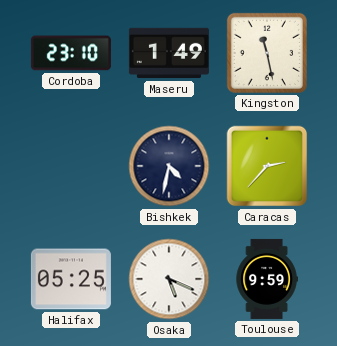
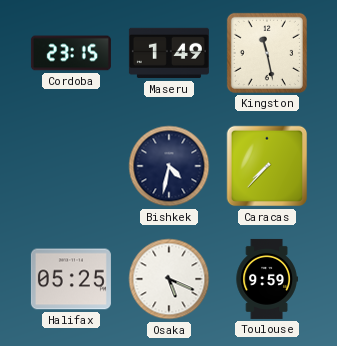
Cordoba: 23:10 -> 23:15 (71, 53)
Caracas: 2:37 -> 7:37 (267, 166)
